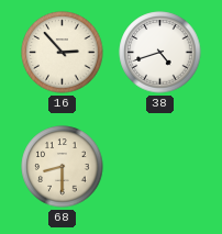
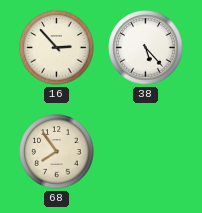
38: 4:42 -> 5:23 (146, 48)
68: 8:30 -> 7:54 (57, 152)
